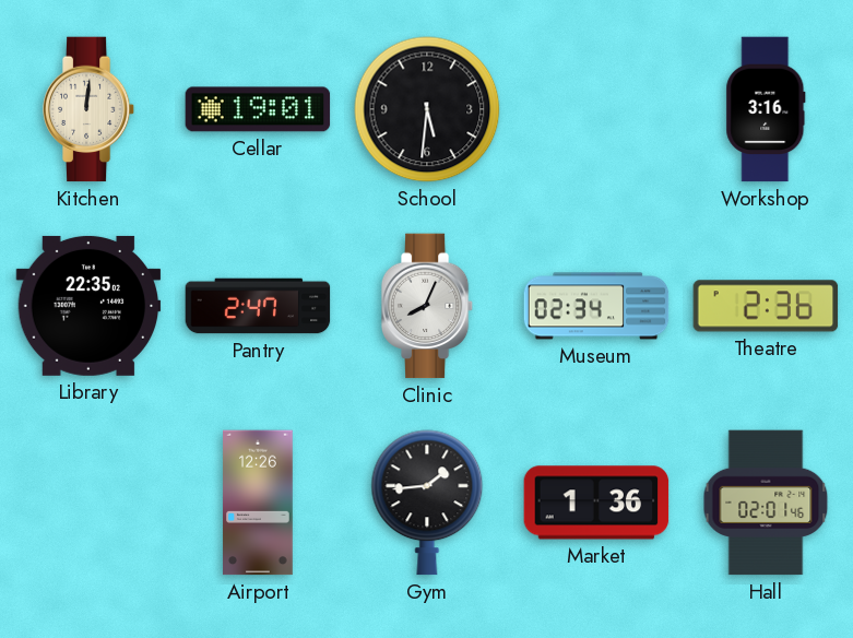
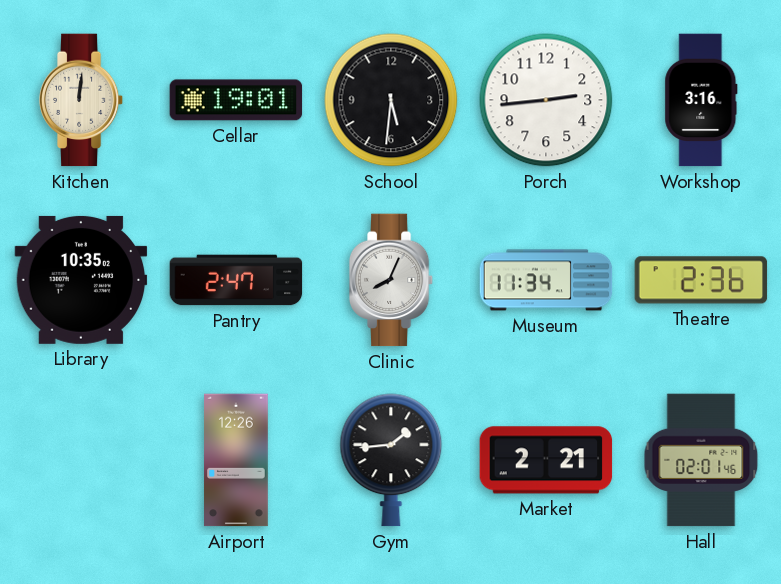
Porch: none -> 2:44 (546, 100)
Library: 22:35 -> 10:35 (81, 280)
Museum: 02:34 -> 11:34 (546, 280)
Market: 1:36 -> 2:21 (546, 460)
